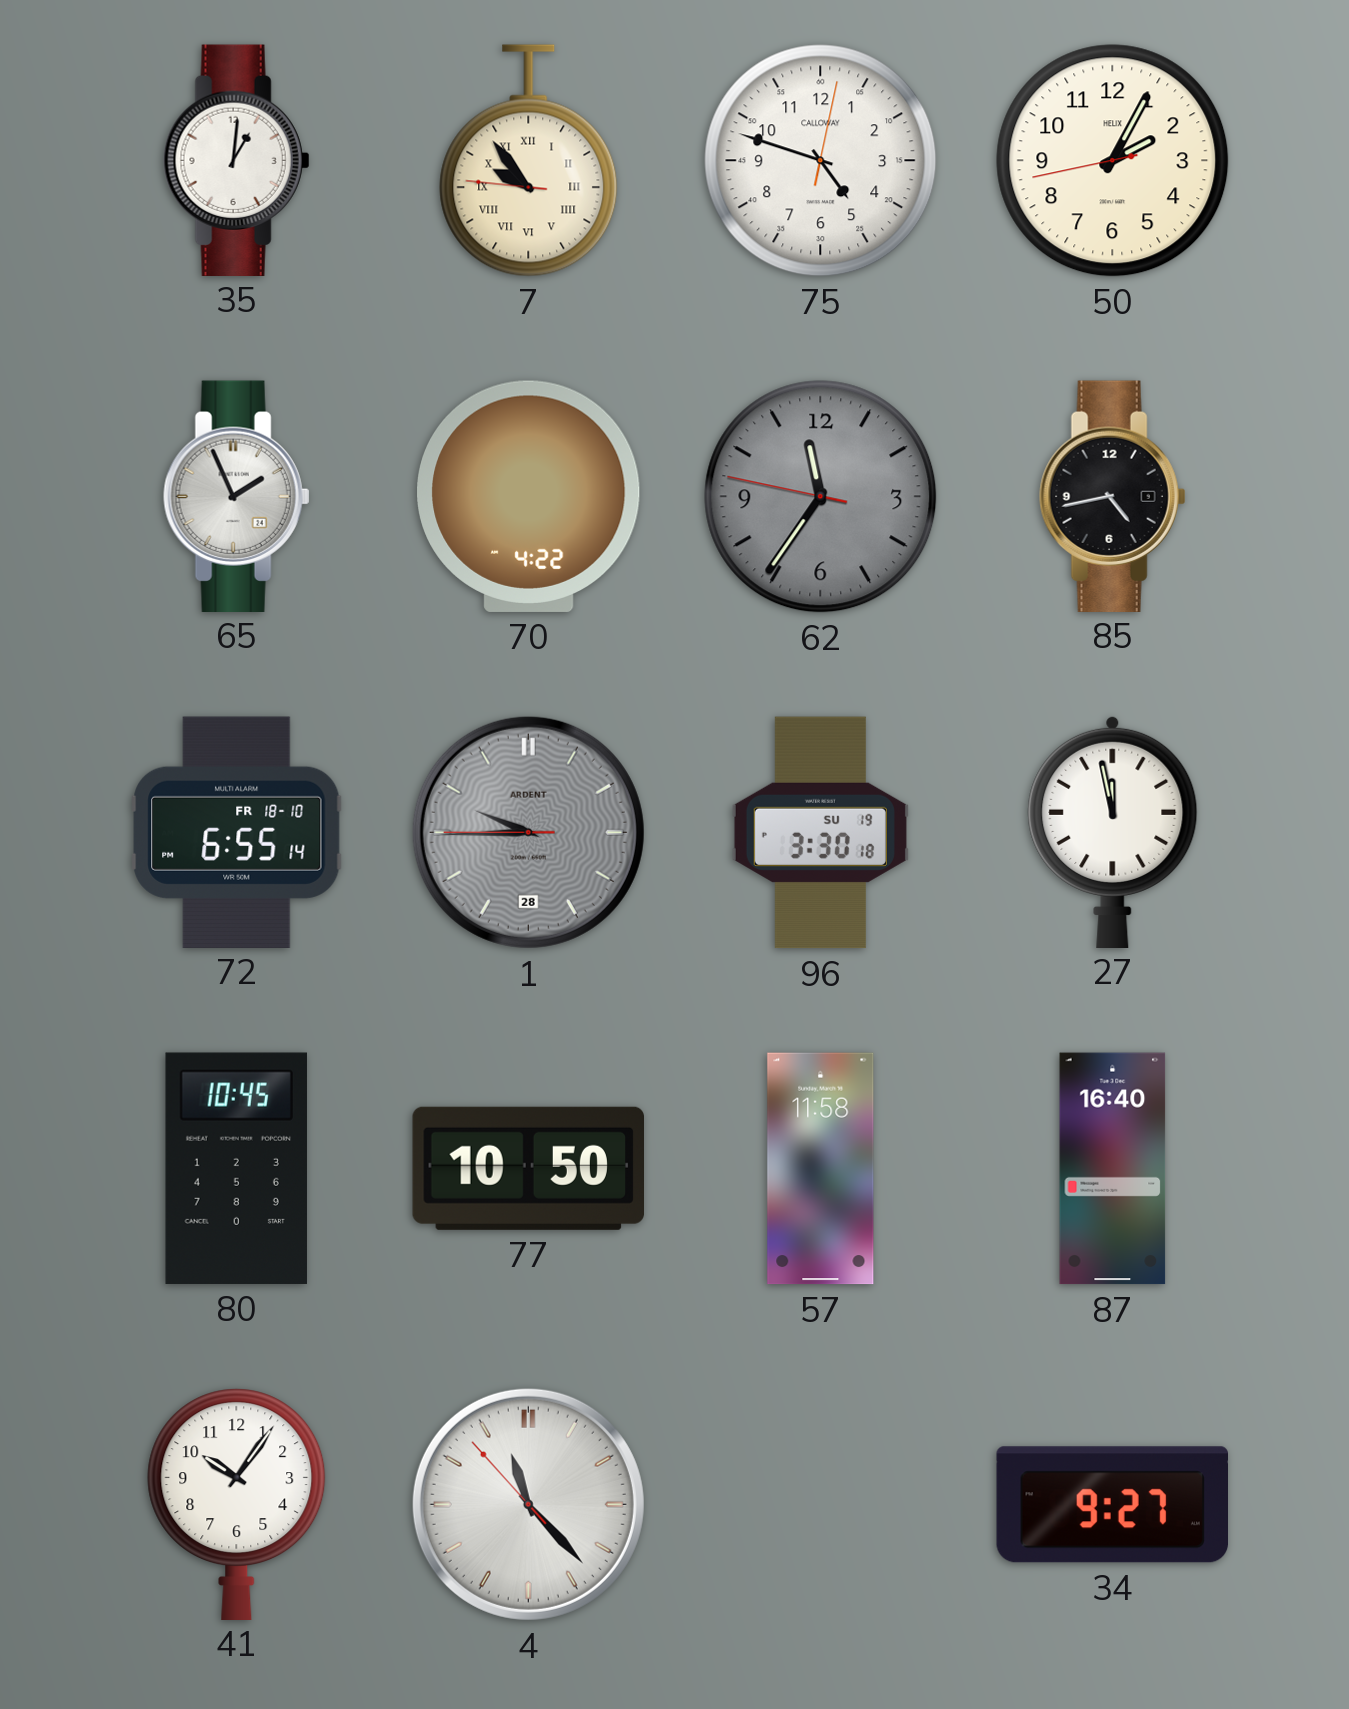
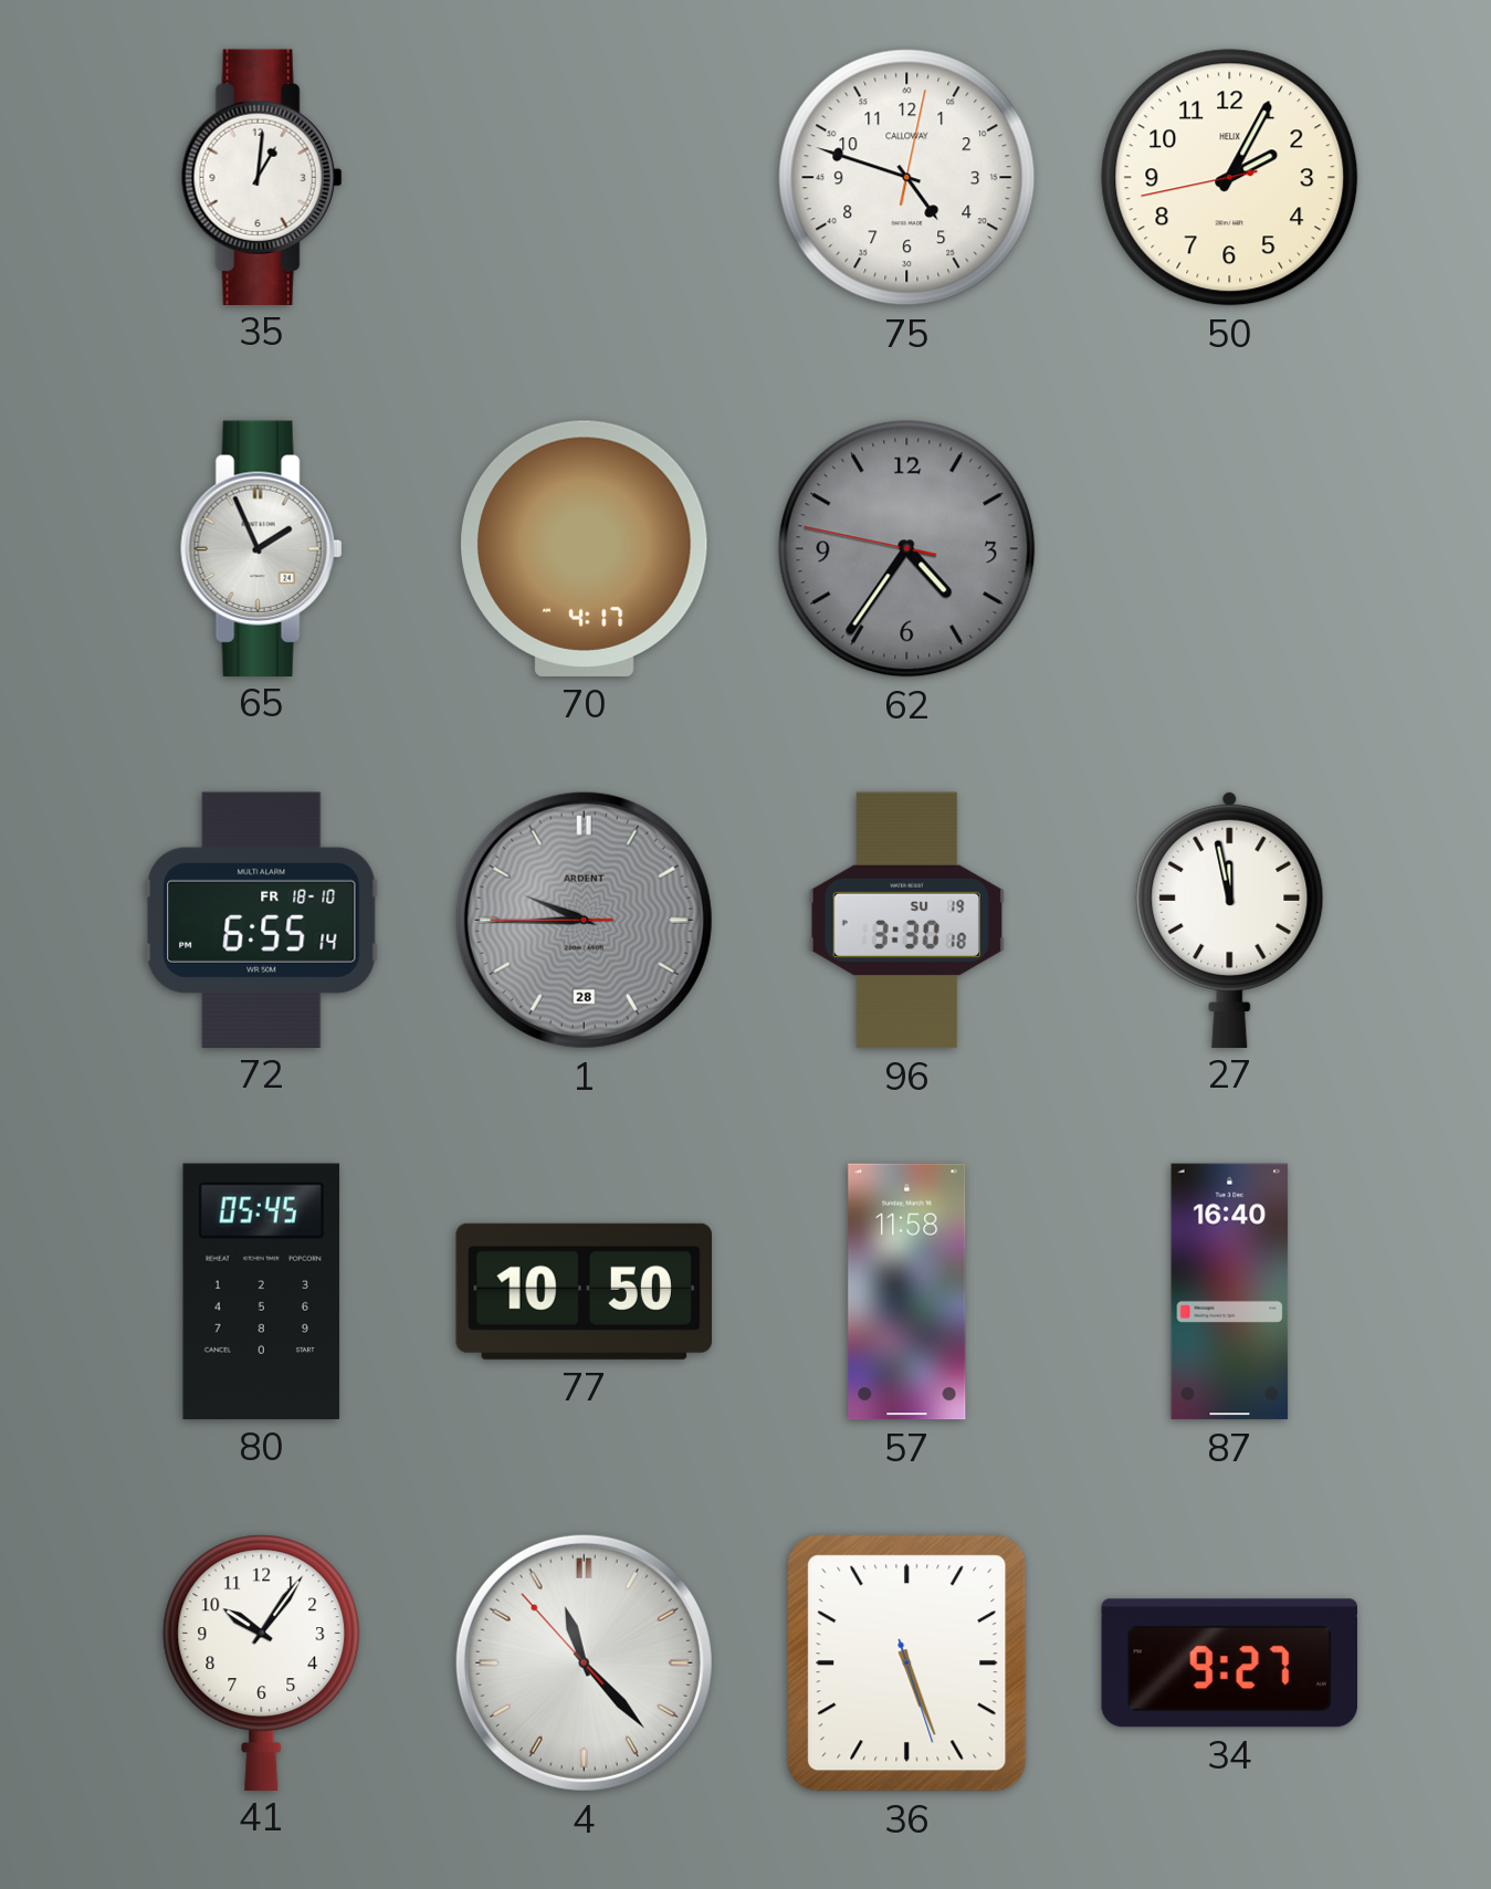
7: 9:53 -> none (529, 161)
70: 4:22 -> 4:17 (585, 548)
62: 11:35 -> 4:35 (907, 549)
85: 4:43 -> none (1113, 496)
80: 10:45 -> 05:45 (261, 1291)
36: none -> 5:26 (907, 1664)
